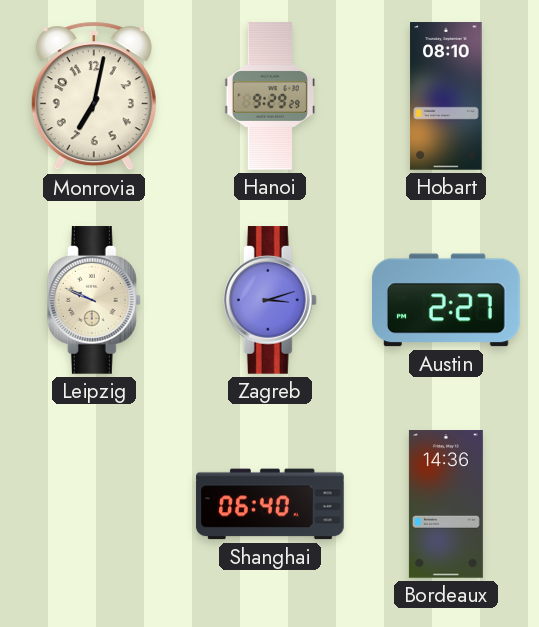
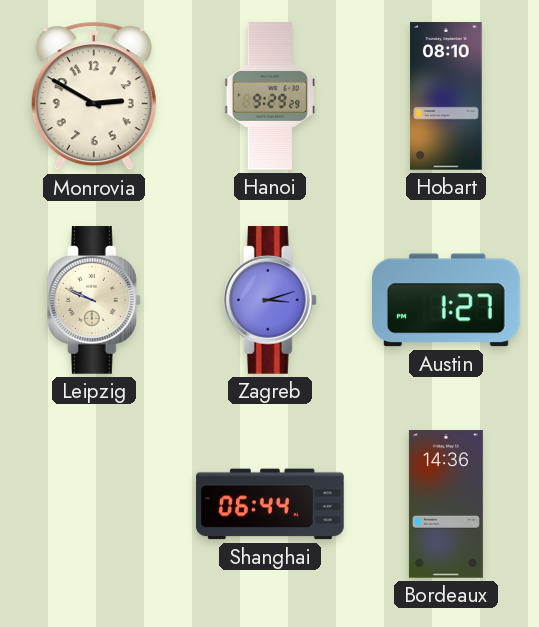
Monrovia: 7:02 -> 2:50 (94, 96)
Austin: 2:27 -> 1:27 (447, 300)
Shanghai: 06:40 -> 06:44 (270, 504)
